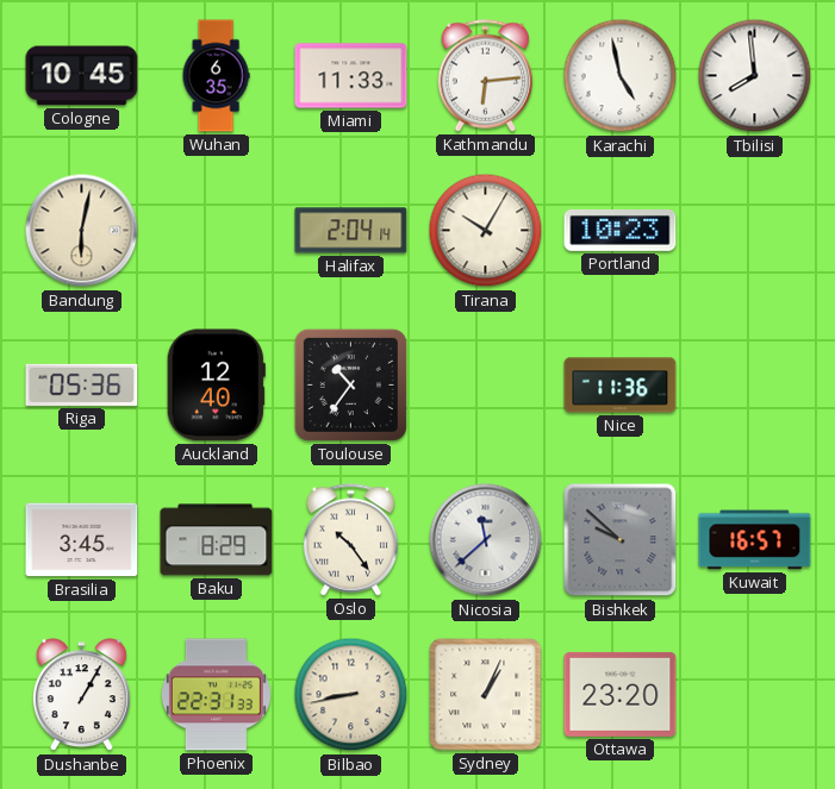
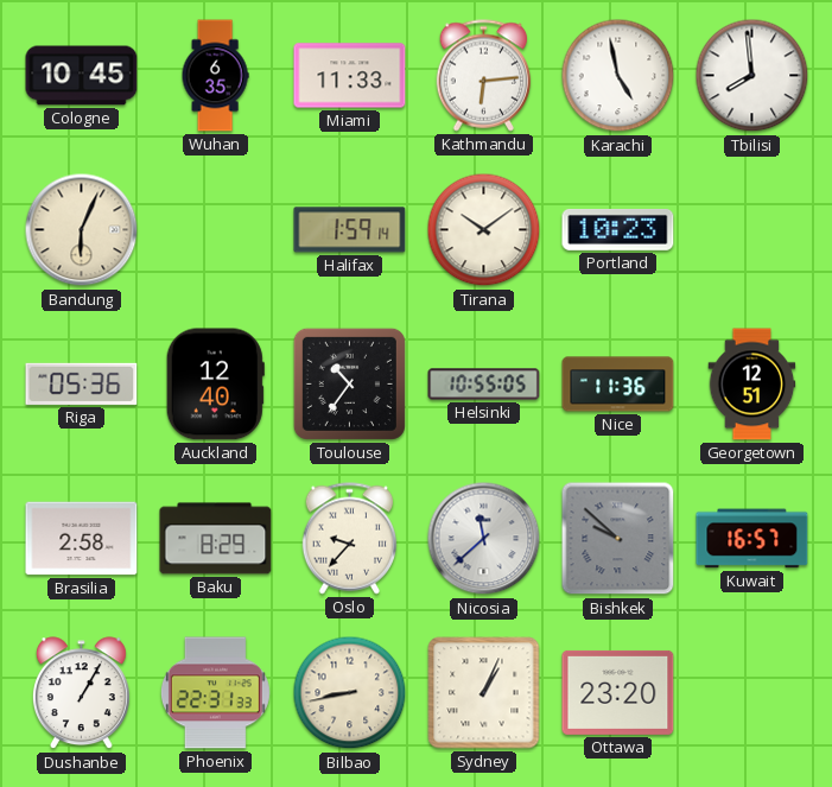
Bandung: 6:02 -> 6:04 (82, 230)
Halifax: 2:04 -> 1:59 (350, 230)
Tirana: 10:05 -> 10:09 (484, 230)
Helsinki: none -> 10:55 (484, 385)
Georgetown: none -> 12:51 (752, 385)
Brasilia: 3:45 -> 2:58 (82, 539)
Oslo: 10:24 -> 9:37 (350, 539)
